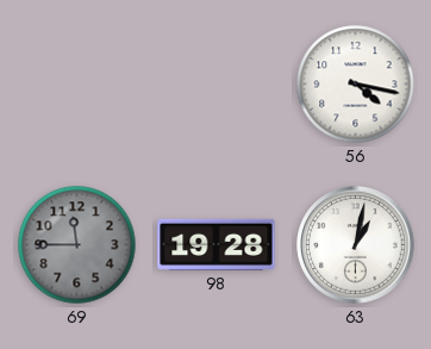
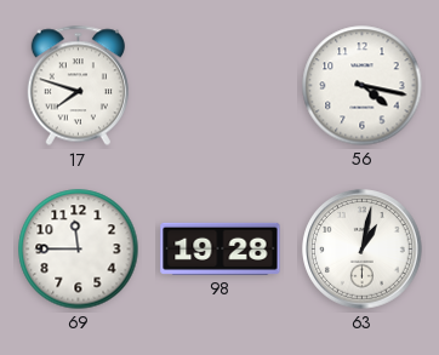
17: none -> 7:48 (78, 86)
69 dial: grey -> white (79, 250)
